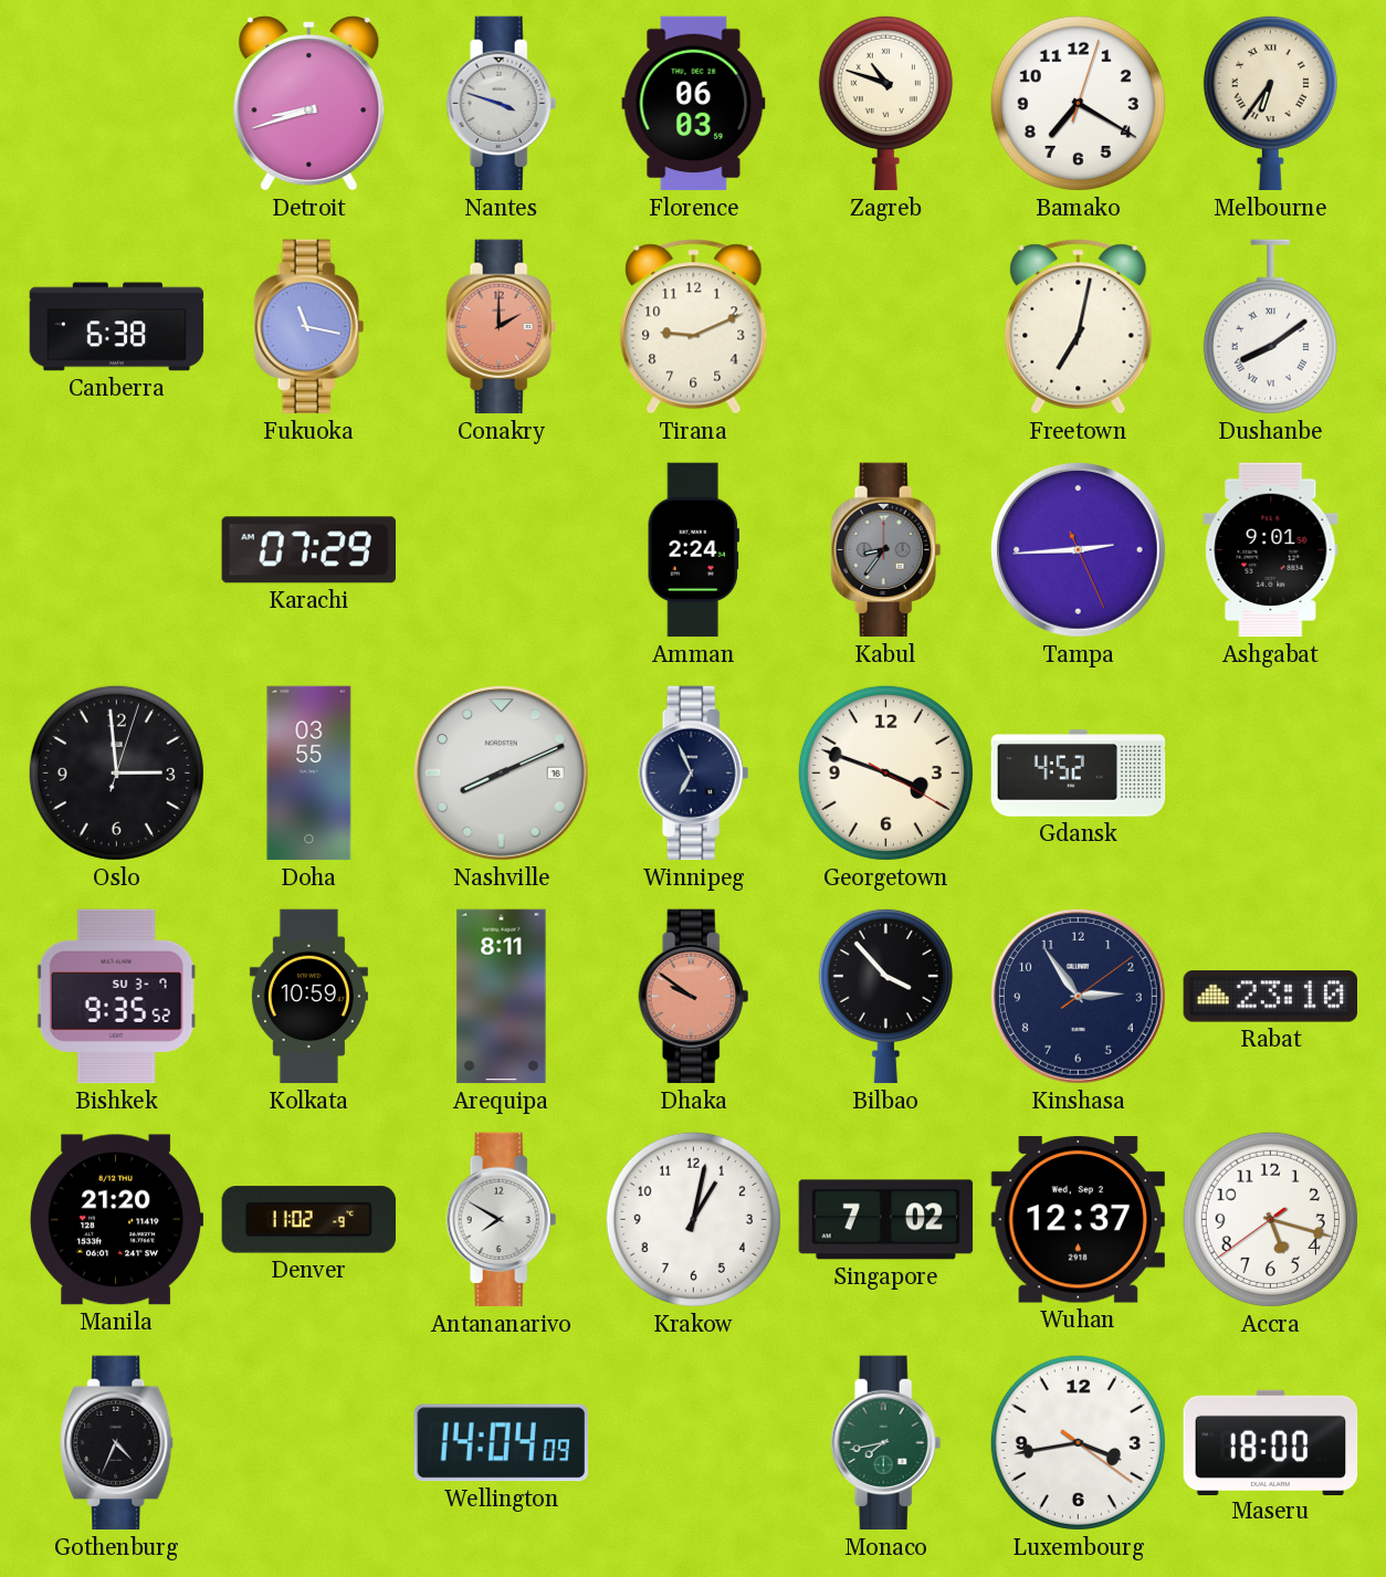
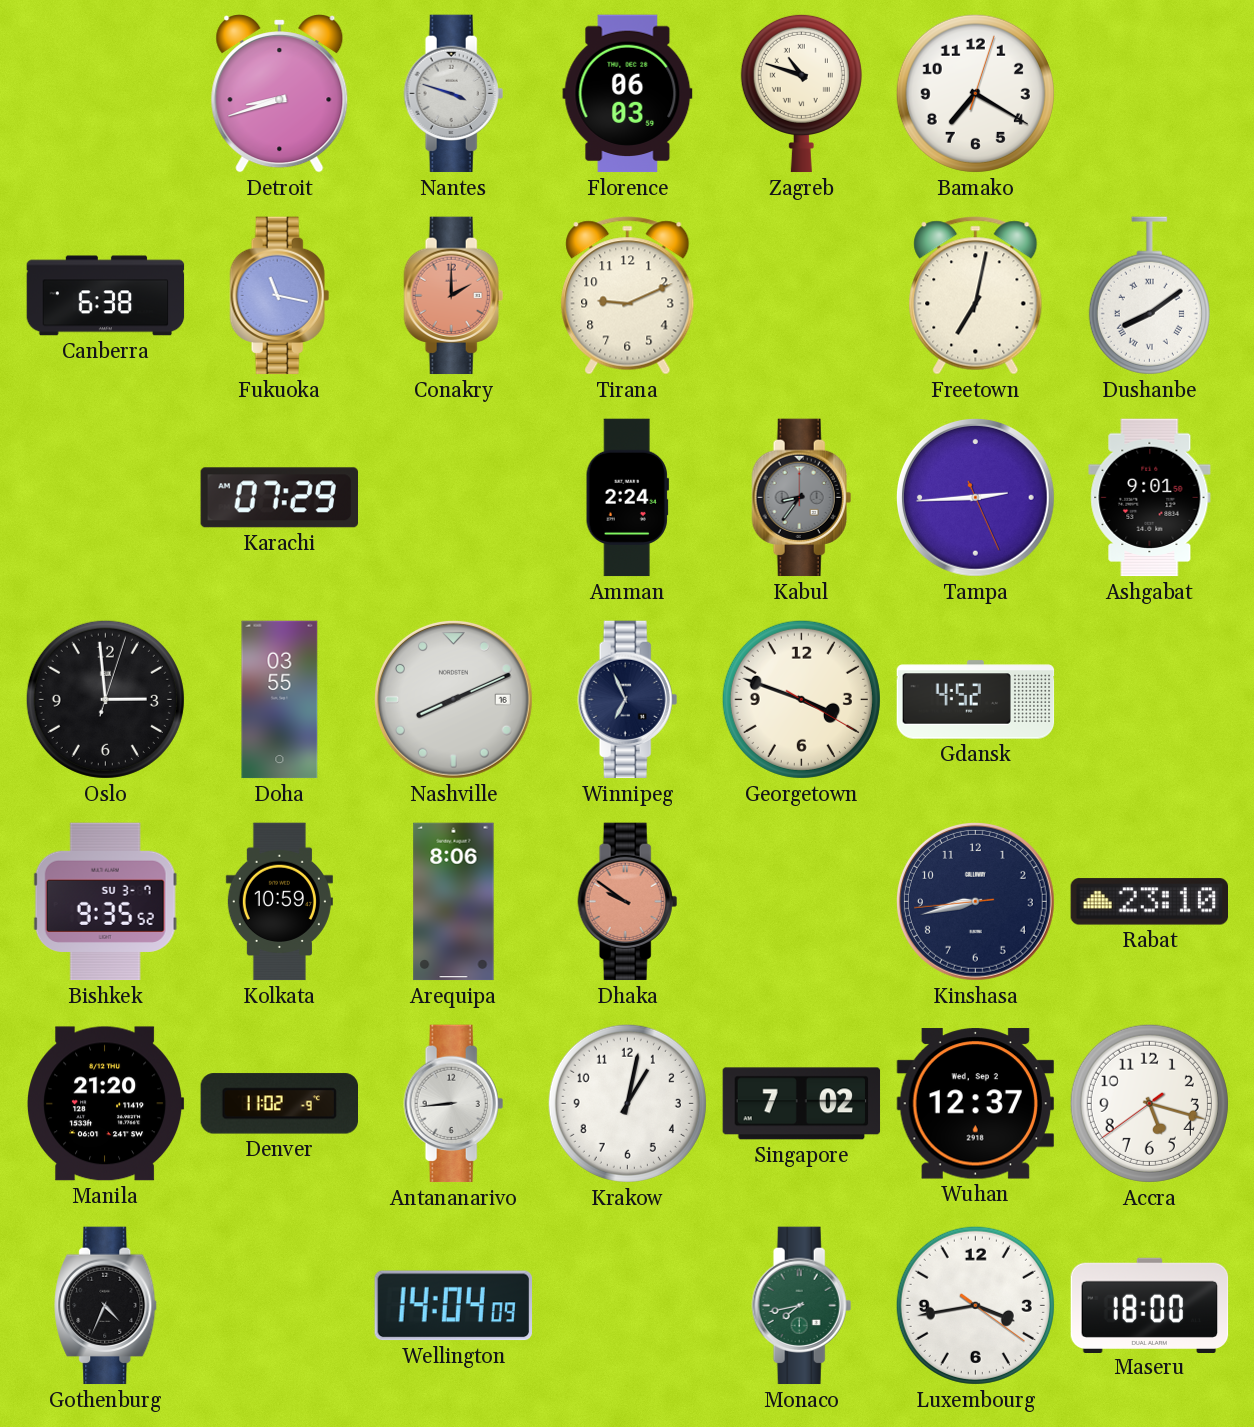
Melbourne: 6:36 -> none (1270, 103)
Arequipa: 8:11 -> 8:06 (454, 902)
Bilbao: 3:53 -> none (885, 996)
Kinshasa: 2:54 -> 8:42 (975, 901)
Antananarivo: 7:50 -> 8:44 (454, 1104)
